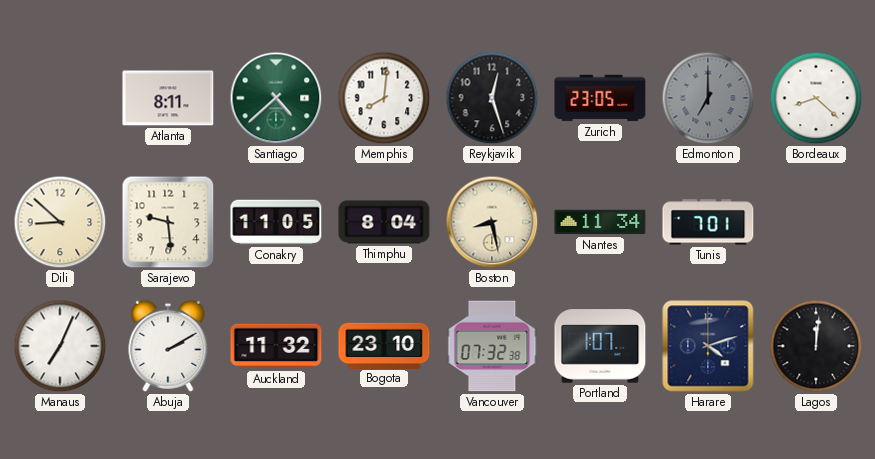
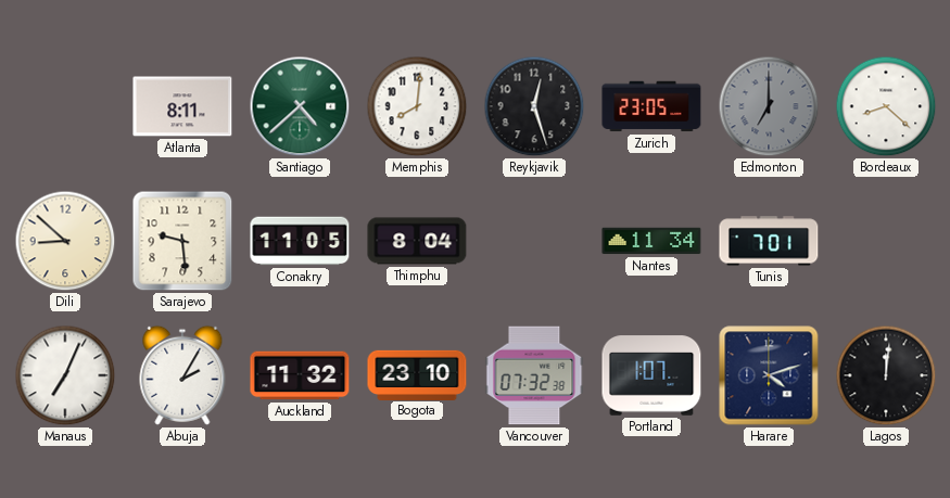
Boston: 8:28 -> none (492, 222)
Abuja: 2:10 -> 2:05 (182, 375)
